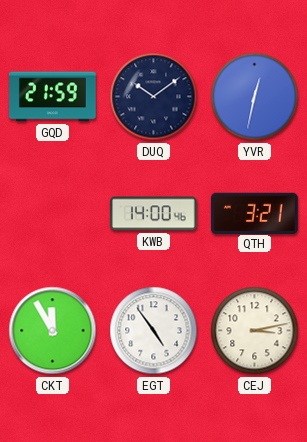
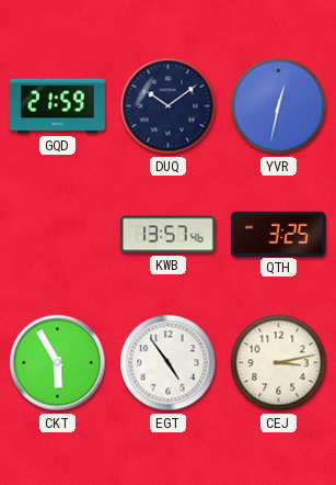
KWB: 14:00 -> 13:57 (167, 235)
QTH: 3:21 -> 3:25 (278, 234)
CKT: 11:55 -> 5:55 (58, 363)
